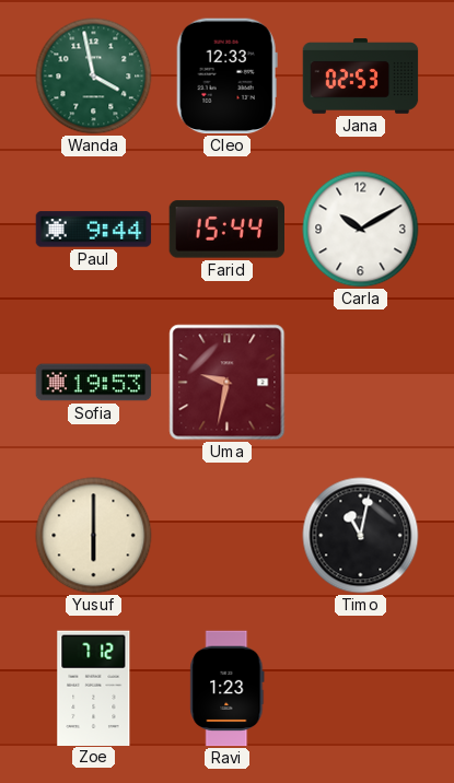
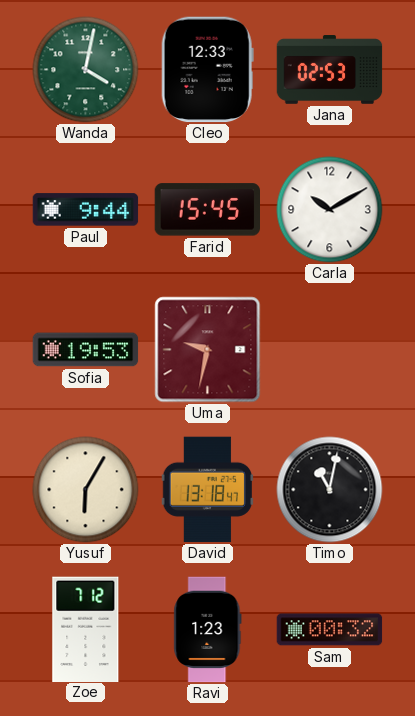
Wanda: 3:58 -> 4:02 (86, 70)
Farid: 15:44 -> 15:45 (208, 210)
Yusuf: 6:00 -> 6:05 (86, 490)
David: none -> 13:18 (207, 490)
Sam: none -> 00:32 (330, 630)
